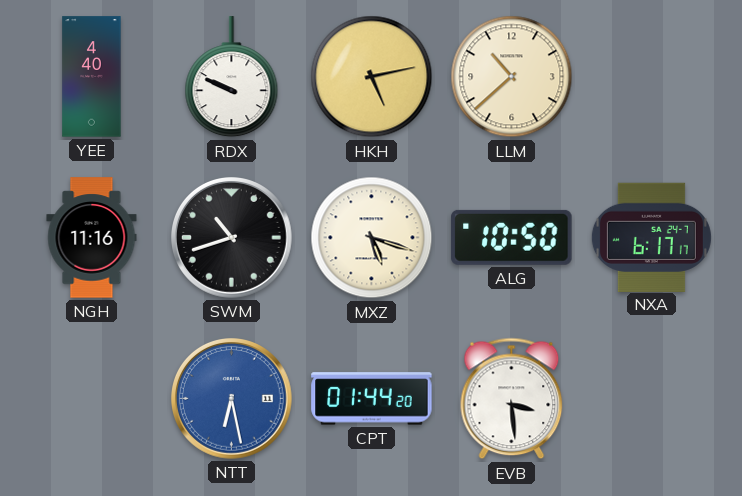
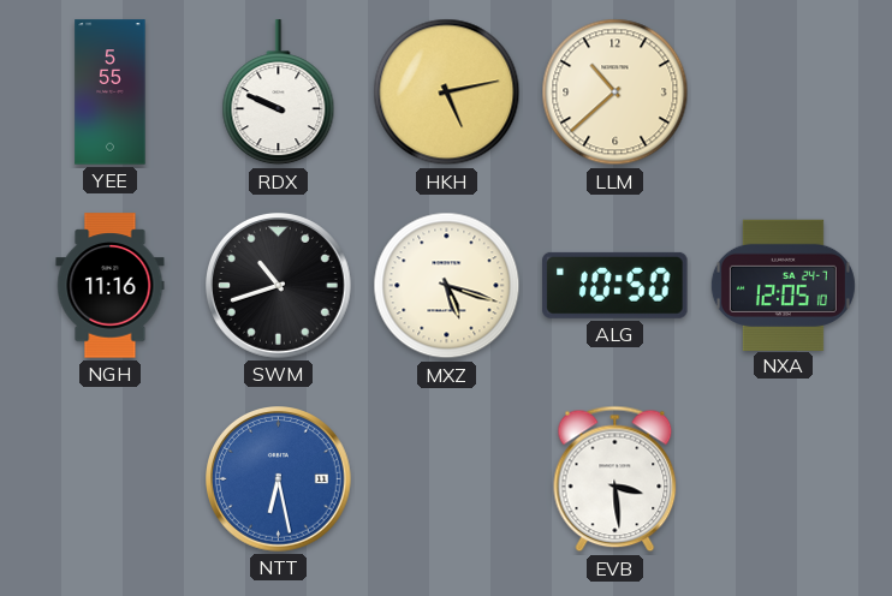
YEE: 4:40 -> 5:55 (111, 93)
NXA: 6:17 -> 12:05 (783, 285)
CPT: 01:44 -> none (372, 399)
